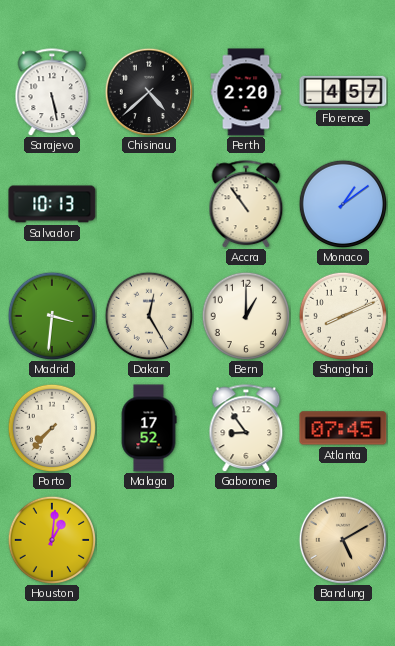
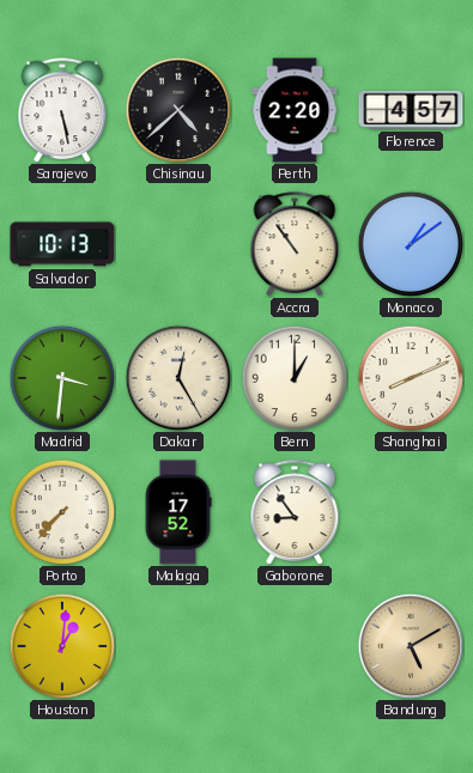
Atlanta: 07:45 -> none (343, 428)
